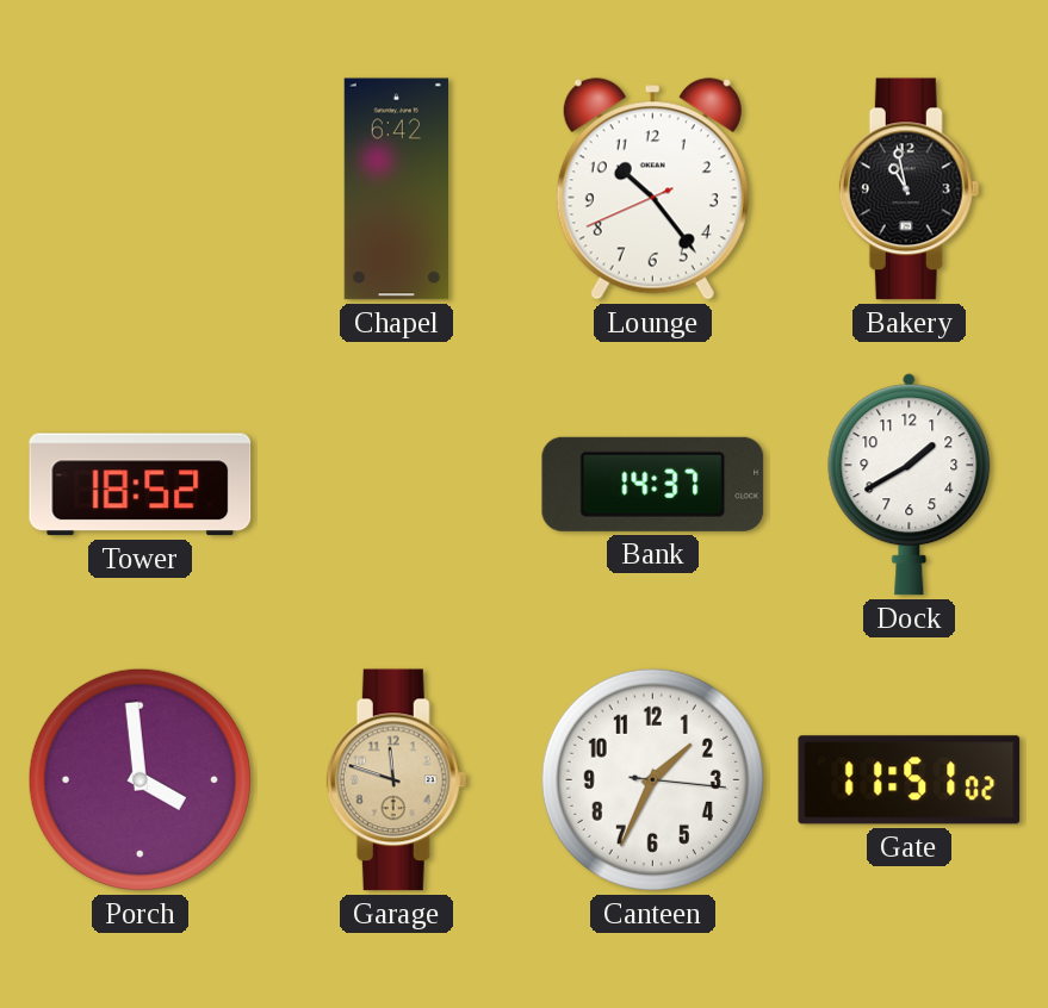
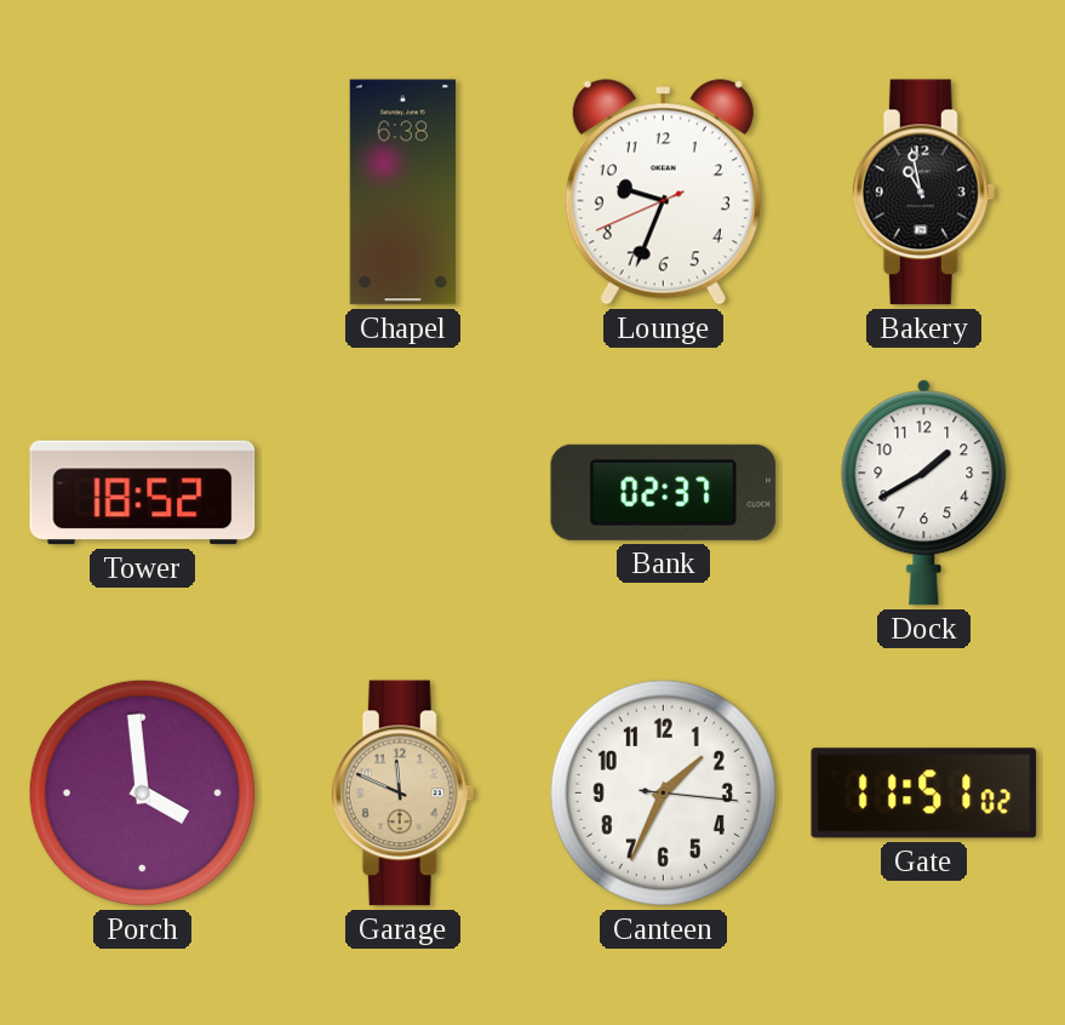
Chapel: 6:42 -> 6:38 (402, 193)
Lounge: 10:23 -> 9:33 (663, 193)
Bank: 14:37 -> 02:37 (664, 492)
Garage: 11:48 -> 11:49 (403, 794)
